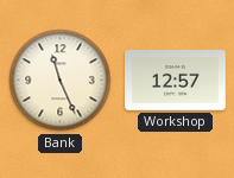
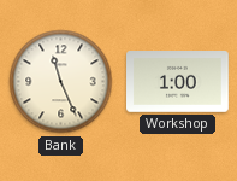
Workshop: 12:57 -> 1:00 (178, 82)
